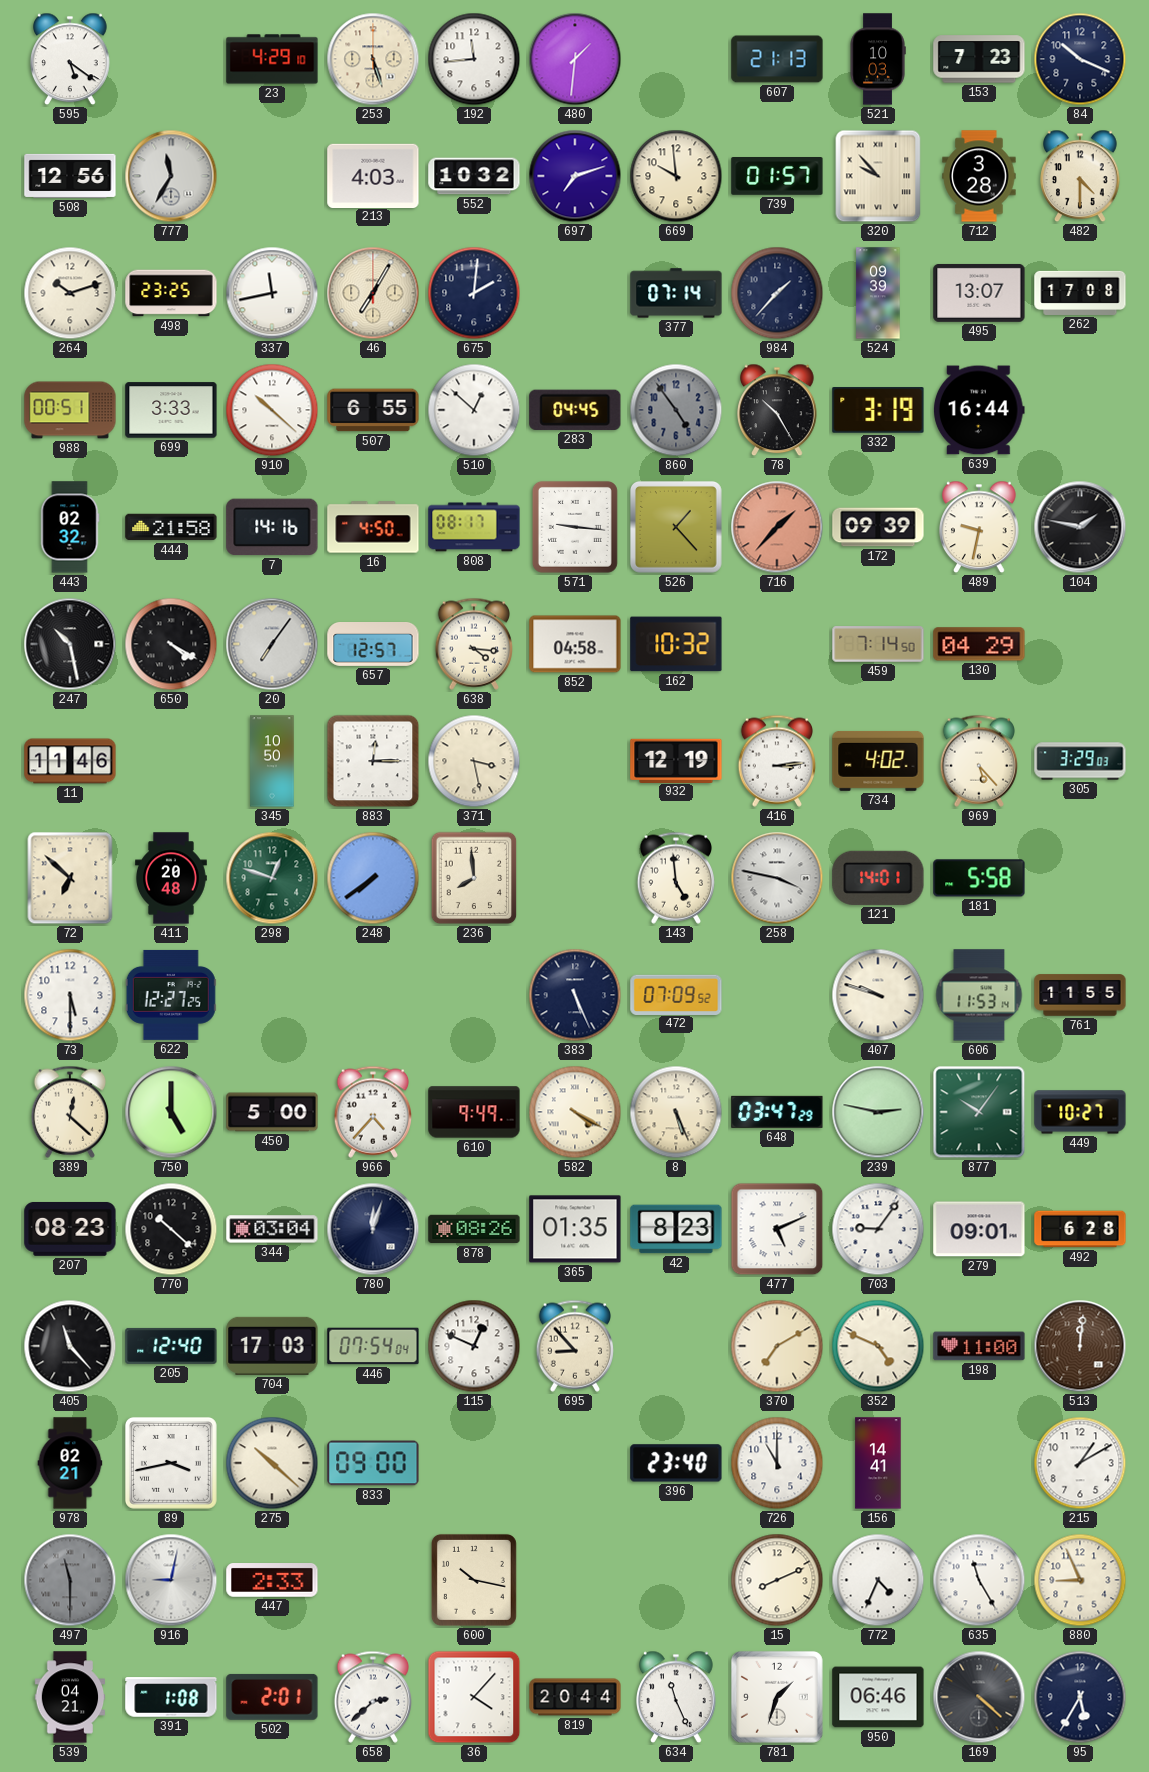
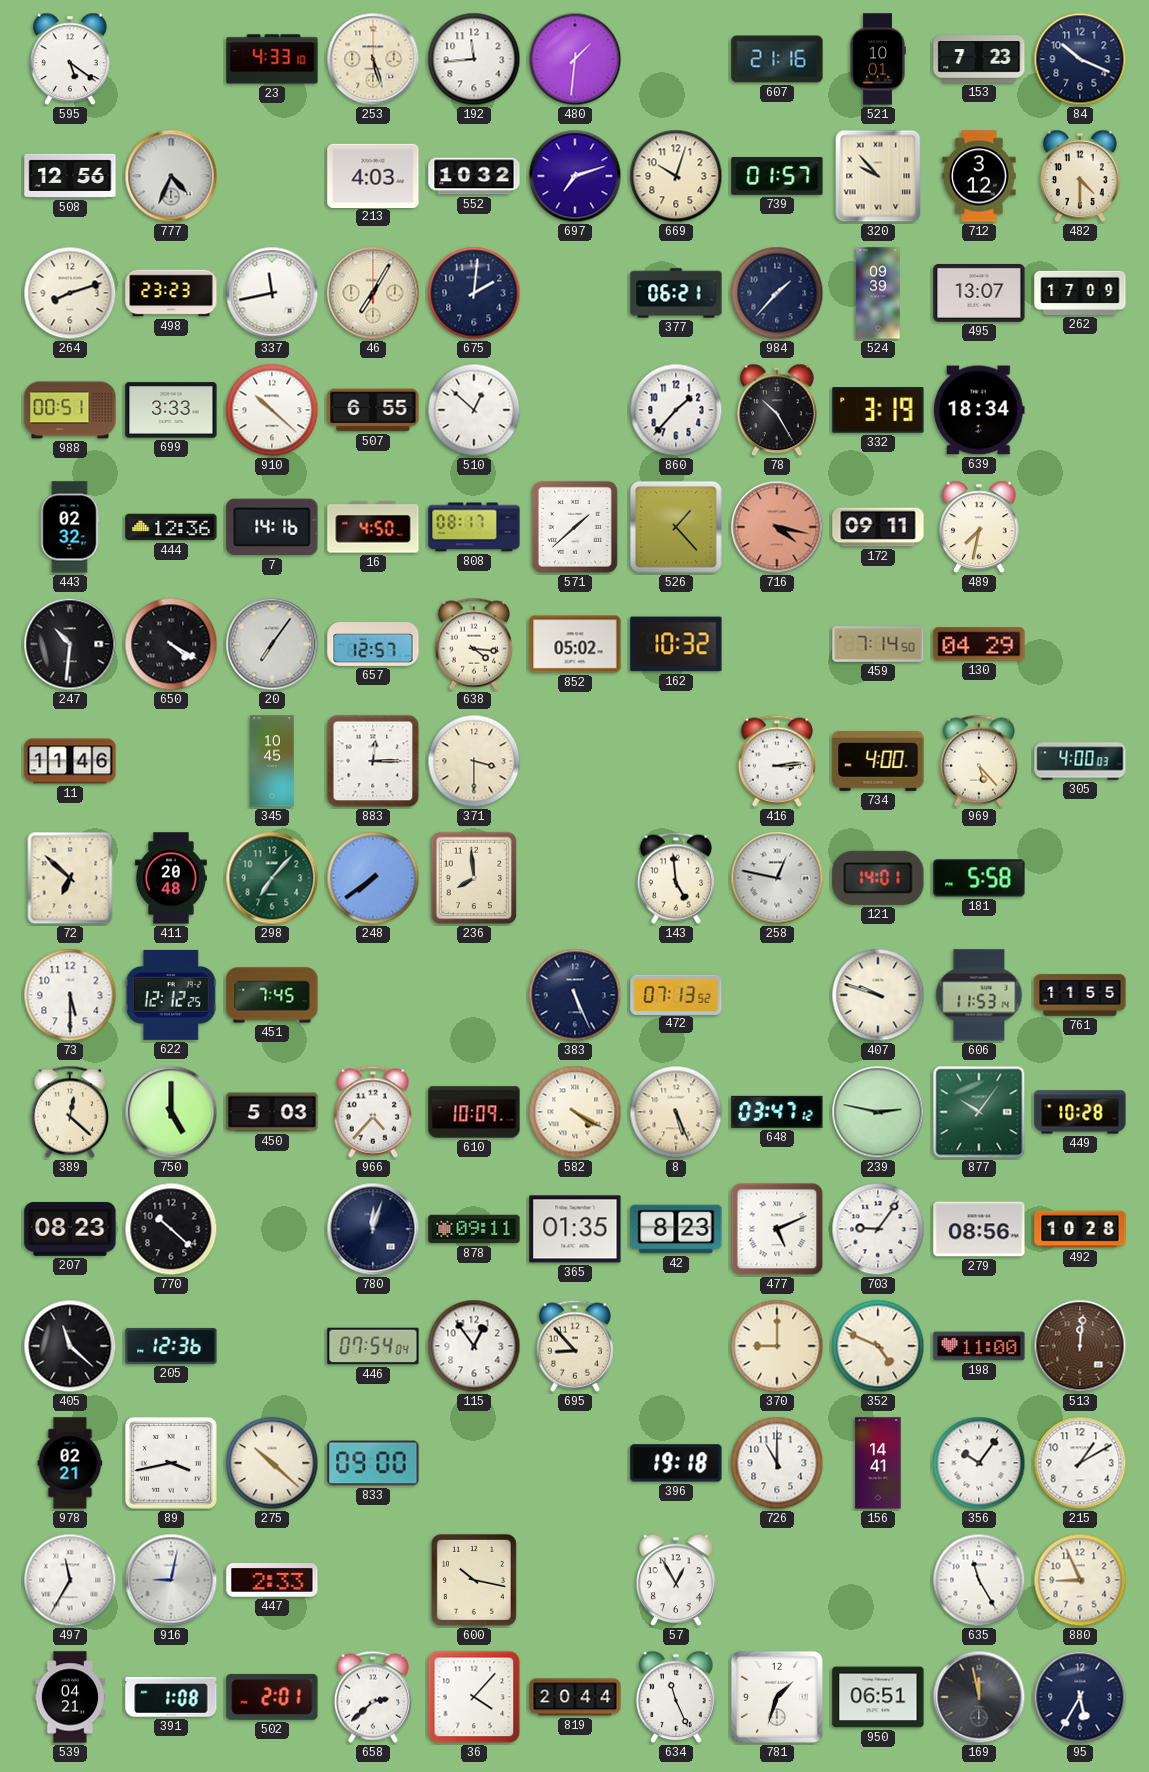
23: 4:29 -> 4:33 (272, 59)
607: 21:13 -> 21:16 (777, 59)
521: 10:03 -> 10:01 (878, 59)
777: 11:35 -> 4:34 (171, 176)
669: 9:59 -> 10:03 (676, 176)
712: 3:28 -> 3:12 (979, 176)
264: 10:12 -> 8:12 (70, 293)
498: 23:25 -> 23:23 (171, 293)
377: 07:14 -> 06:21 (676, 293)
262: 17:08 -> 17:09 (1080, 293)
283: 04:45 -> none (575, 410)
860: 4:54 -> 1:37 (676, 410)
860 dial: grey -> white (676, 410)
639: 16:44 -> 18:34 (979, 410)
444: 21:58 -> 12:36 (171, 527)
571: 9:16 -> 1:38 (575, 527)
716: 1:37 -> 4:17 (777, 527)
172: 09:39 -> 09:11 (878, 527)
489: 9:32 -> 7:32 (980, 527)
104: 1:47 -> none (1080, 527)
247: 10:28 -> 10:31 (70, 644)
852: 04:58 -> 05:02 (575, 644)
345: 10:50 -> 10:45 (272, 761)
371: 3:28 -> 3:30 (474, 761)
932: 12:19 -> none (676, 760)
734: 4:02 -> 4:00 (878, 761)
305: 3:29 -> 4:00 (1080, 761)
298: 12:48 -> 7:07 (272, 878)
258: 3:47 -> 12:47 (777, 878)
622: 12:27 -> 12:12 (171, 995)
451: none -> 7:45 (272, 995)
472: 07:09 -> 07:13 (676, 994)
450: 5:00 -> 5:03 (272, 1112)
610: 9:49 -> 10:09 (474, 1112)
648: 03:47:29 -> 03:47:12 (777, 1112)
449: 10:27 -> 10:28 (1080, 1112)
344: 03:04 -> none (272, 1229)
878: 08:26 -> 09:11 (474, 1229)
279: 09:01 -> 08:56 (979, 1229)
492: 6:28 -> 10:28 (1080, 1229)
405: 11:23 -> 11:22 (70, 1346)
205: 12:40 -> 12:36 (171, 1346)
704: 17:03 -> none (272, 1346)
115: 12:49 -> 12:54 (474, 1346)
370: 7:10 -> 9:00 (777, 1346)
396: 23:40 -> 19:18 (676, 1463)
356: none -> 10:06 (979, 1463)
497: 11:30 -> 11:35 (70, 1580)
497 dial: grey -> white (70, 1580)
57: none -> 12:55 (677, 1580)
15: 8:11 -> none (777, 1580)
772: 4:34 -> none (878, 1580)
950: 06:46 -> 06:51 (878, 1697)
169: 4:22 -> 11:58 (979, 1697)
